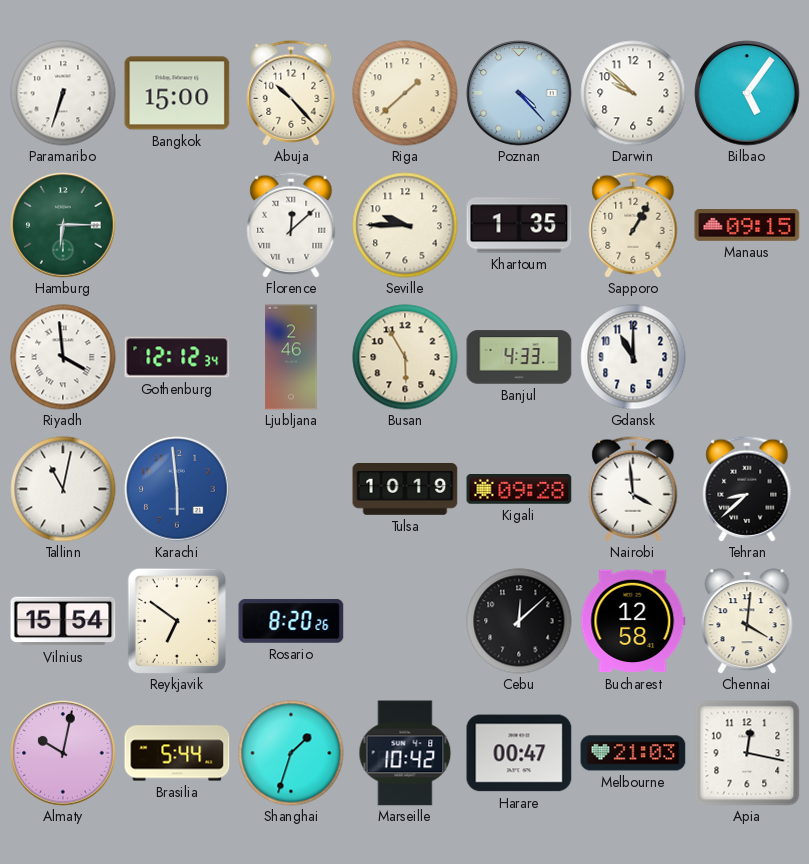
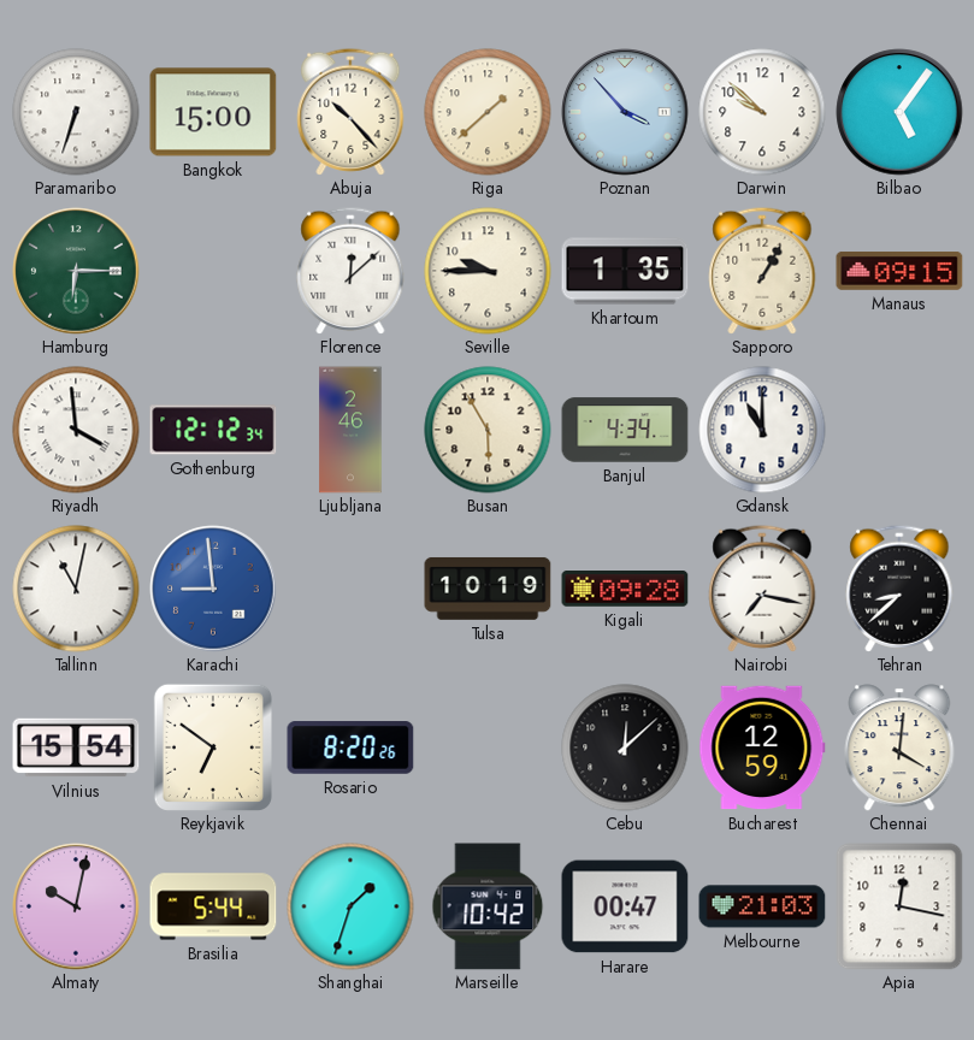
Poznan: 4:23 -> 3:53 (625, 112)
Banjul: 4:33 -> 4:34 (625, 430)
Karachi: 5:59 -> 8:59 (213, 589)
Nairobi: 3:59 -> 7:17 (762, 589)
Bucharest: 12:58 -> 12:59 (762, 747)
